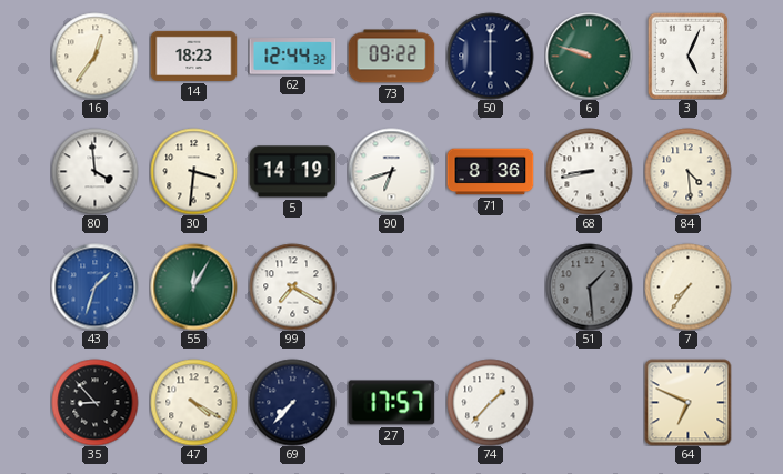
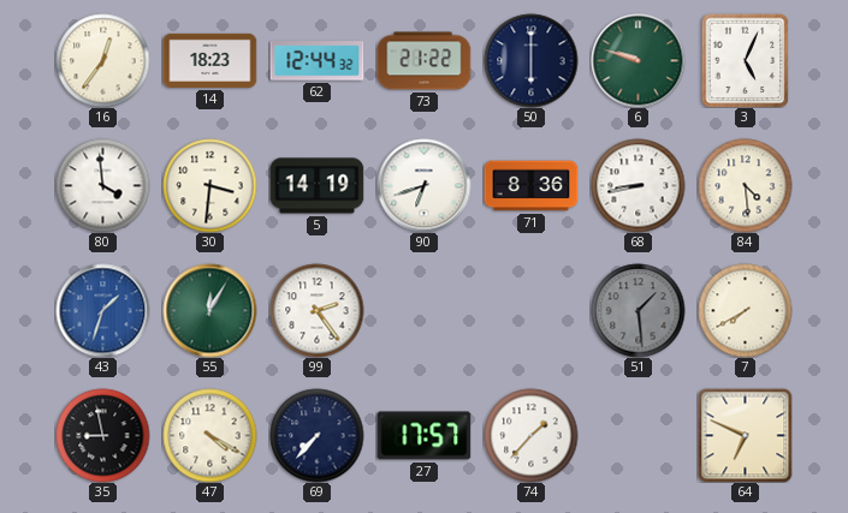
73: 09:22 -> 21:22 (423, 61)
99: 7:20 -> 2:24 (316, 310)
7: 7:36 -> 7:40 (745, 310)
35: 8:53 -> 8:58 (102, 435)
